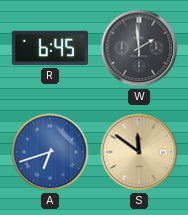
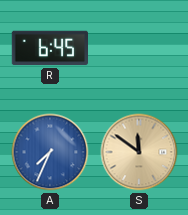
W: 1:59 -> none (139, 48)
A: 6:42 -> 7:34 (50, 152)
